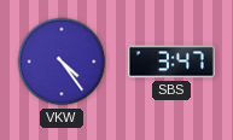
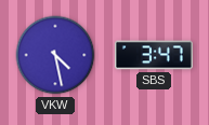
VKW: 4:24 -> 4:28 (55, 55)
